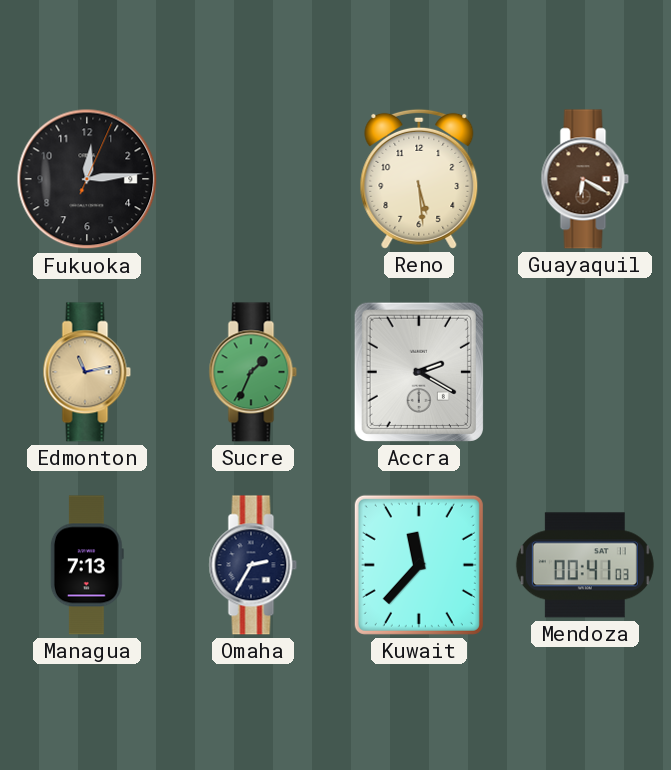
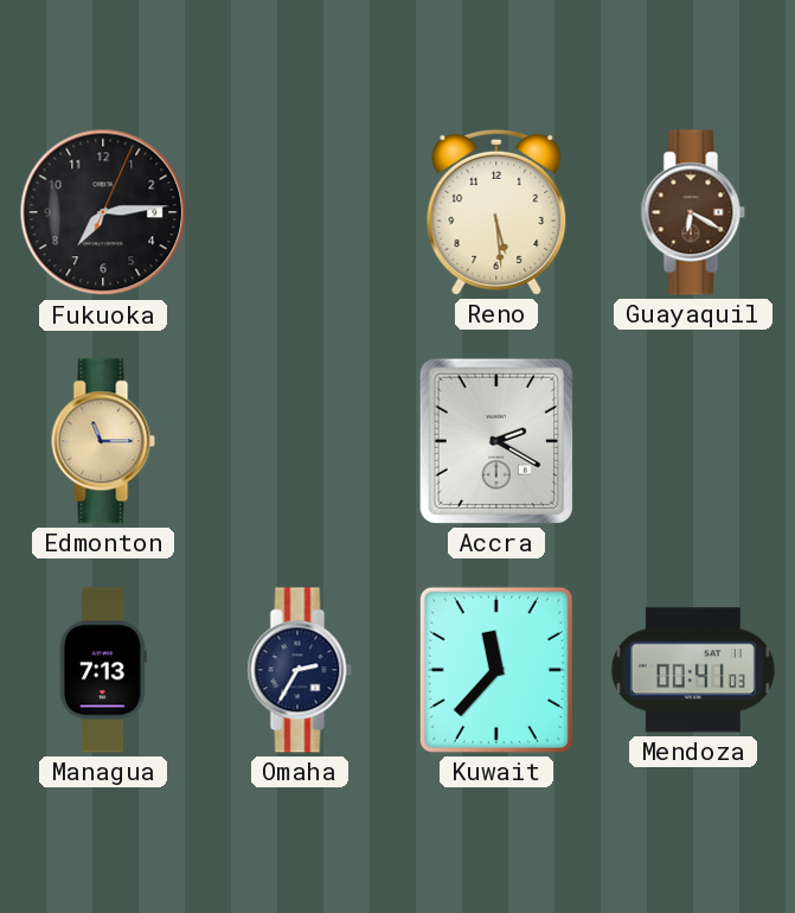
Fukuoka: 12:14 -> 7:14 (103, 212)
Edmonton: 11:13 -> 11:15 (103, 441)
Sucre: 1:34 -> none (253, 372)
